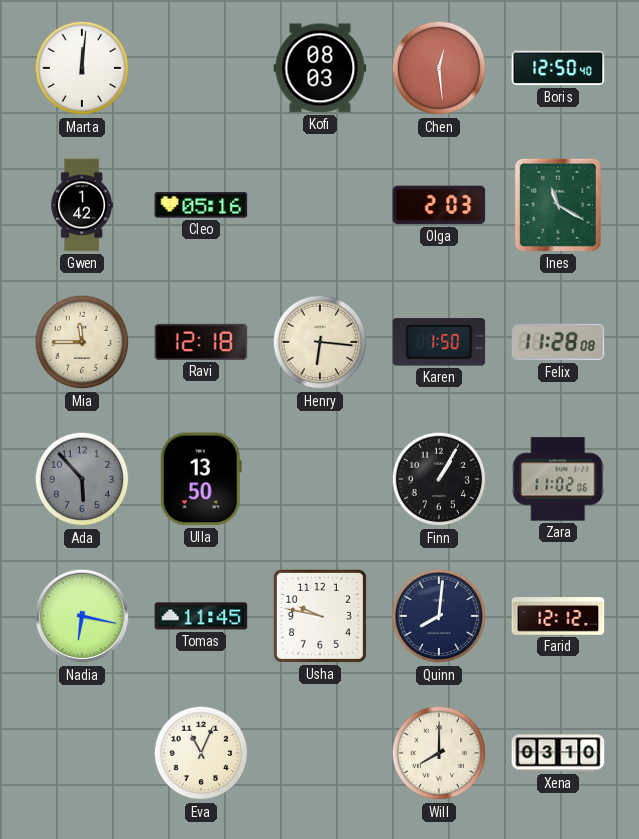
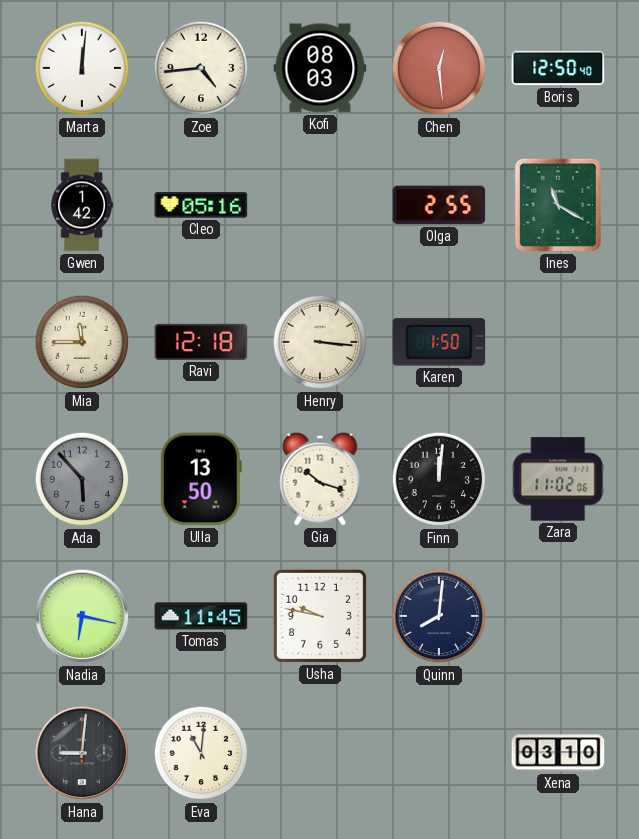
Zoe: none -> 4:44 (201, 68)
Olga: 2:03 -> 2:55 (439, 205)
Henry: 6:16 -> 3:16 (320, 342)
Felix: 11:28 -> none (558, 342)
Gia: none -> 10:18 (320, 479)
Finn: 1:05 -> 12:01 (439, 479)
Farid: 12:12 -> none (558, 616)
Hana: none -> 9:01 (82, 753)
Eva: 11:04 -> 11:01 (201, 753)
Will: 8:00 -> none (439, 753)
